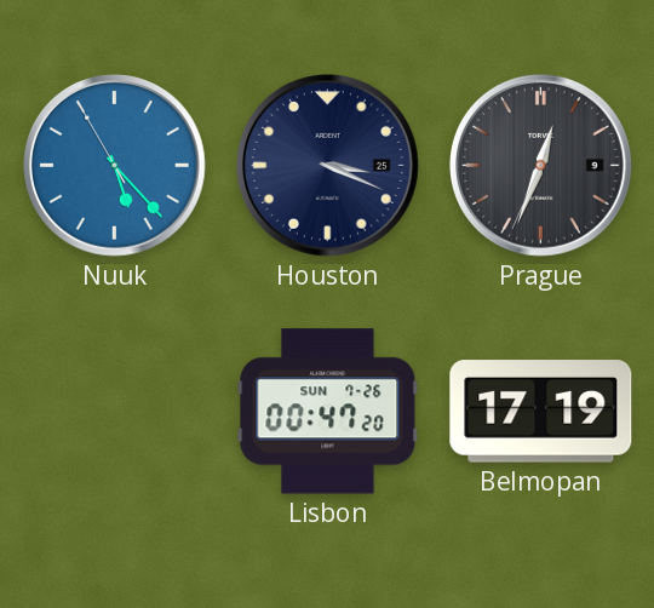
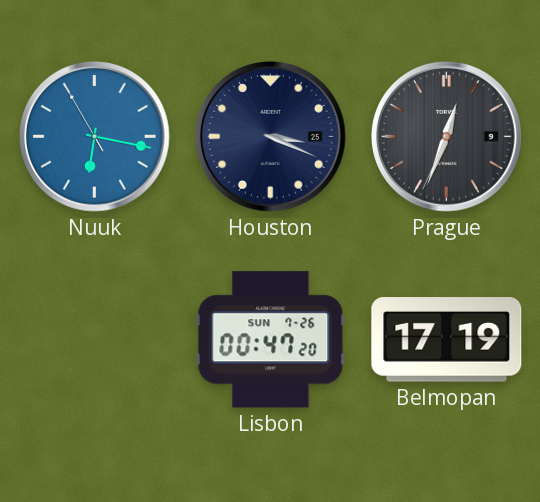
Nuuk: 5:22 -> 6:16 (95, 137)
